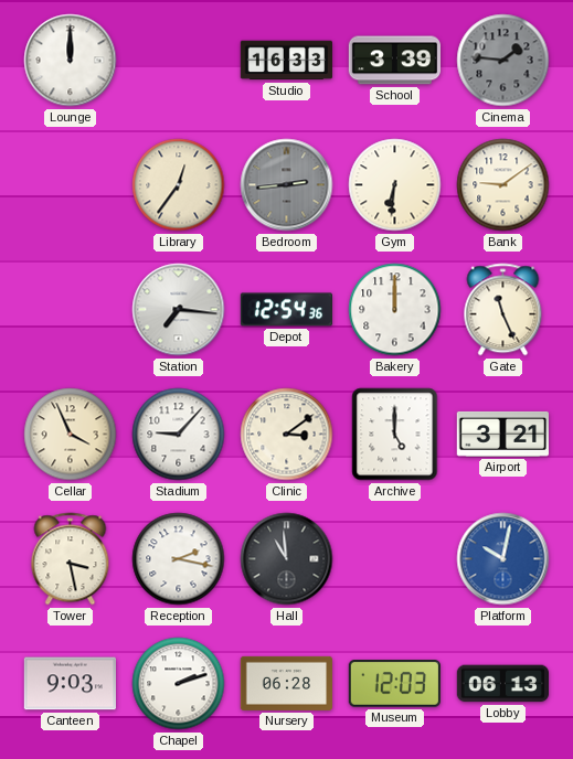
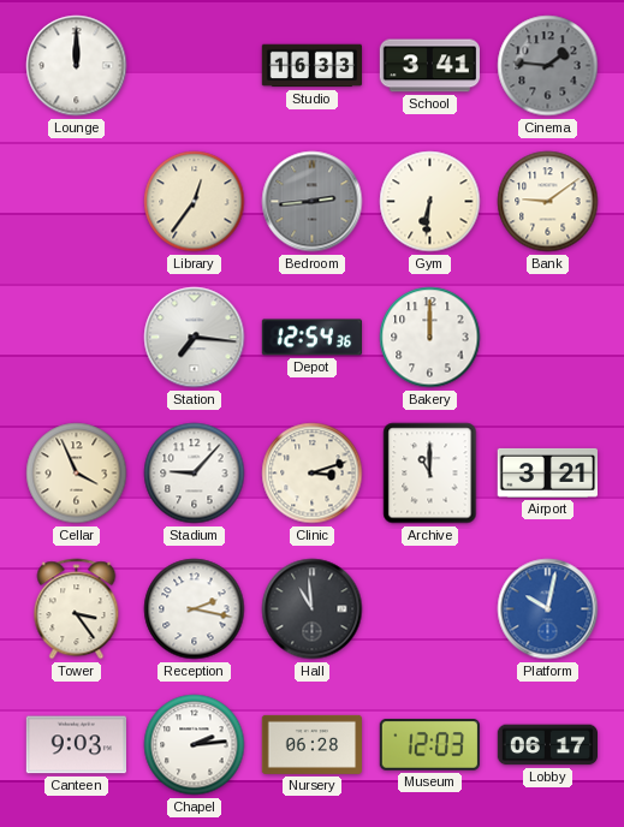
School: 3:39 -> 3:41 (429, 66)
Gate: 11:26 -> none (503, 310)
Clinic: 3:09 -> 3:12 (313, 474)
Archive: 5:00 -> 11:00 (430, 474)
Tower: 3:28 -> 3:24 (77, 609)
Chapel: 2:12 -> 2:14 (195, 745)
Lobby: 06:13 -> 06:17 (547, 745)
